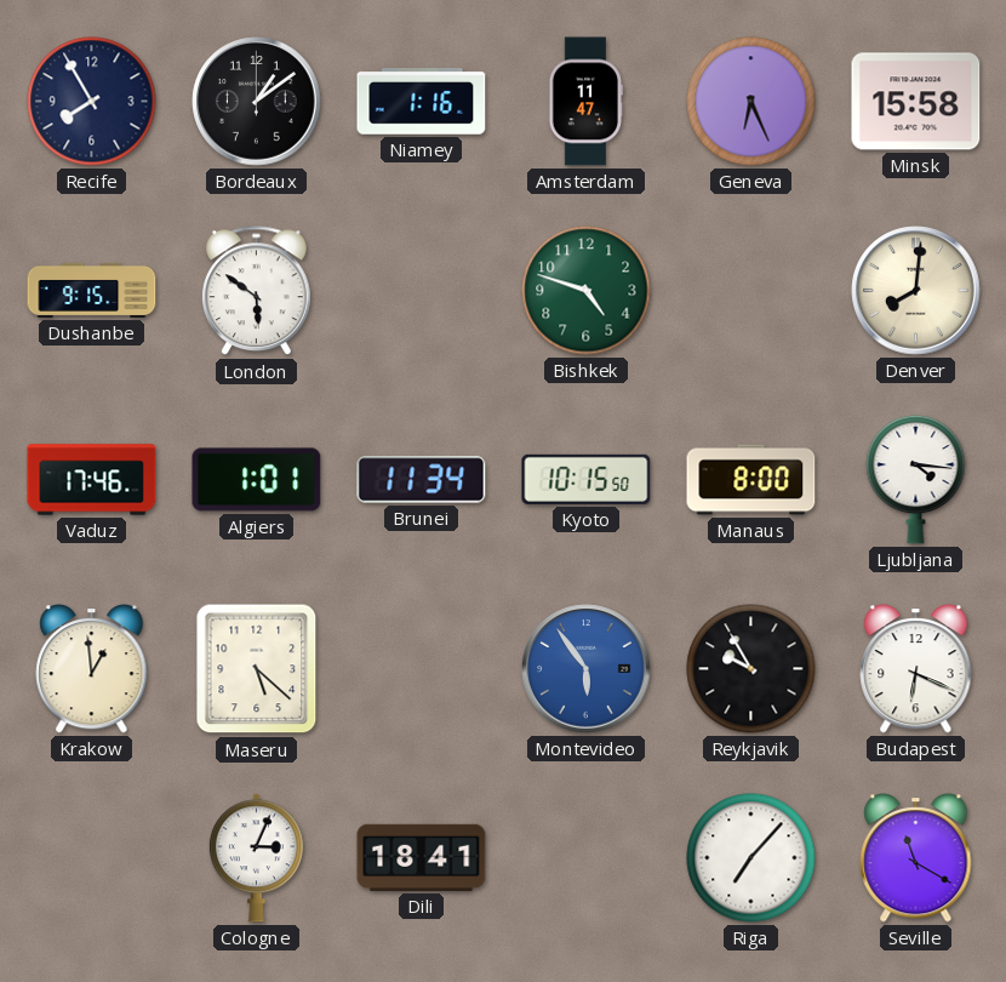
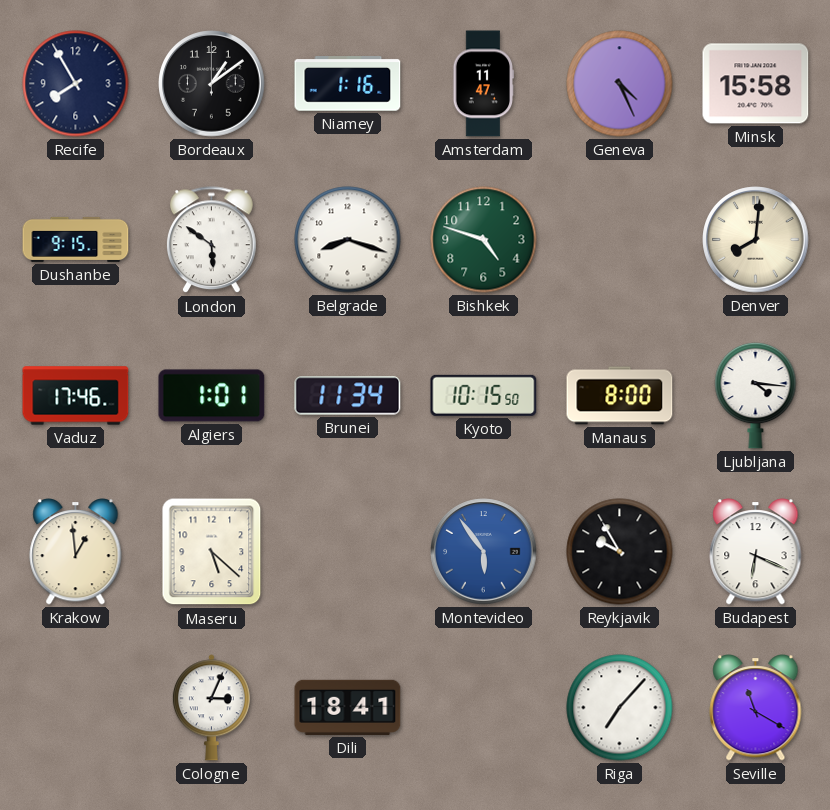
Geneva: 6:26 -> 4:26 (620, 84)
Belgrade: none -> 8:18 (348, 240)
